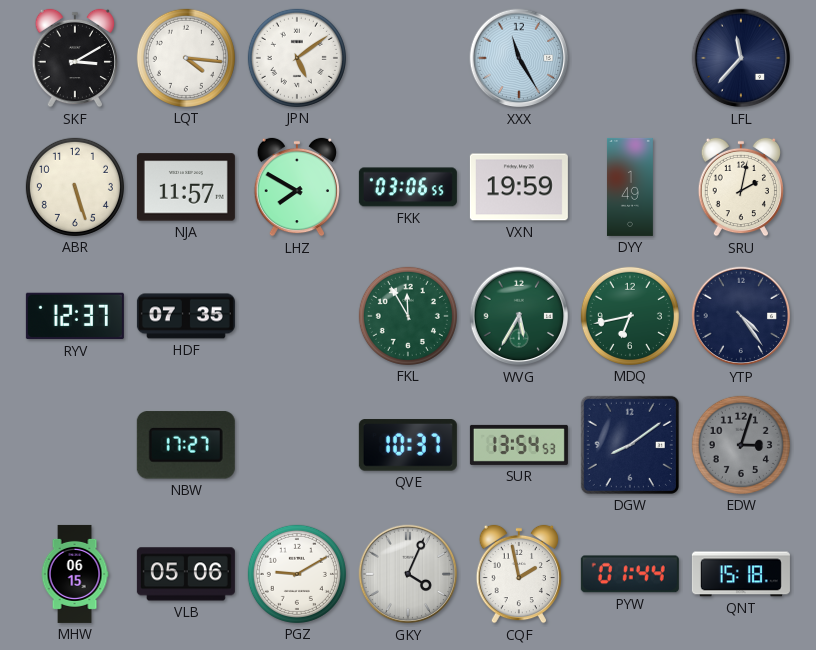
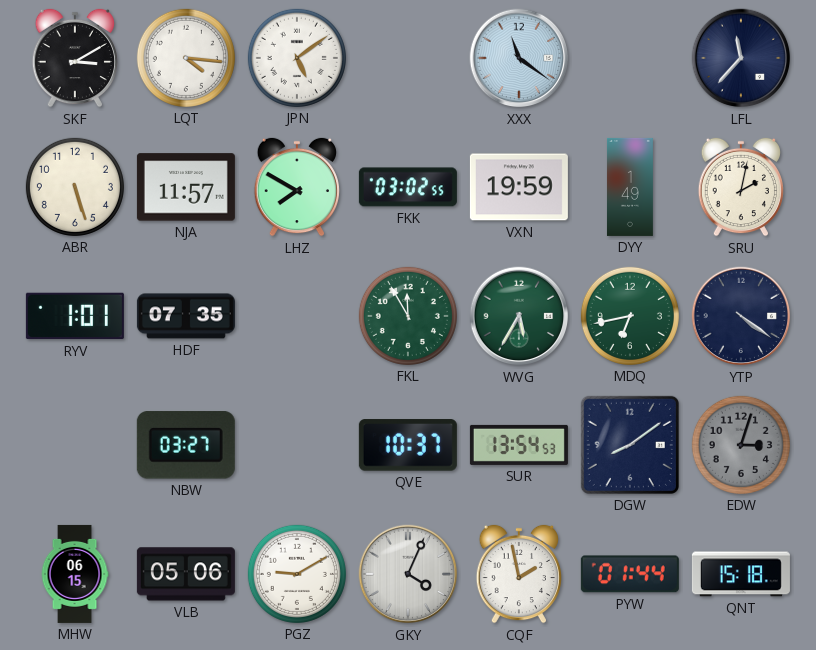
XXX: 11:25 -> 11:21 (519, 58)
FKK: 03:06 -> 03:02 (408, 187)
RYV: 12:37 -> 1:01 (75, 316)
YTP: 4:24 -> 4:21 (741, 316)
NBW: 17:27 -> 03:27 (186, 445)
